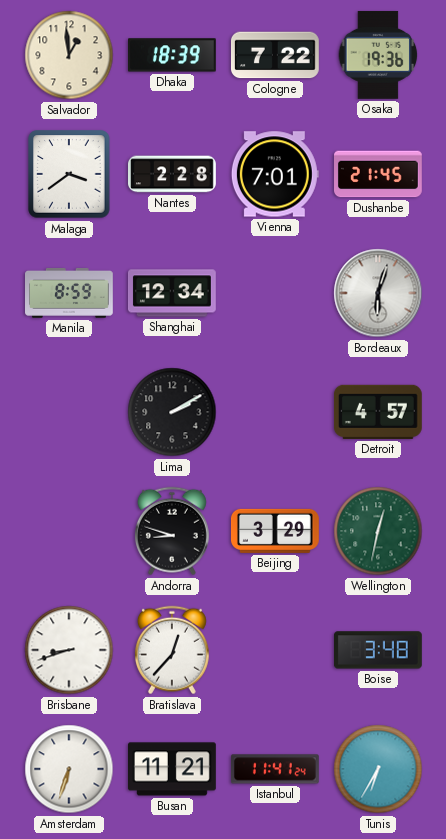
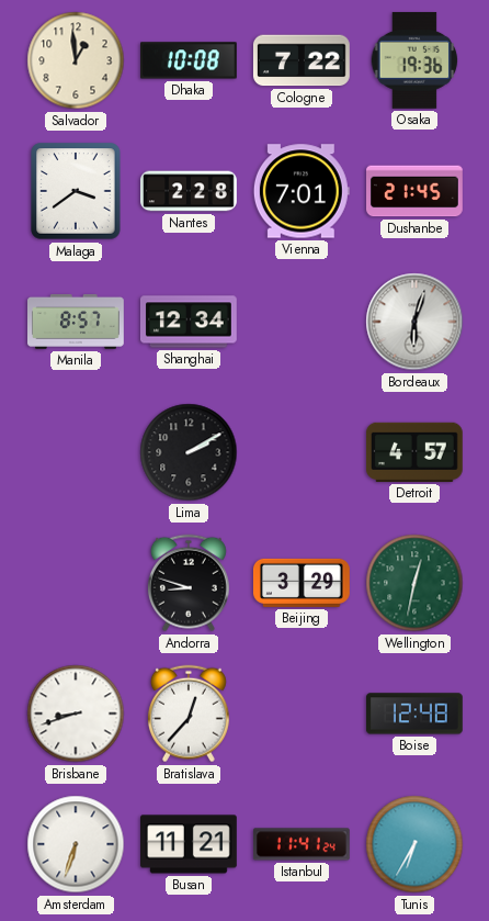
Dhaka: 18:39 -> 10:08 (190, 60)
Manila: 8:59 -> 8:57 (77, 322)
Boise: 3:48 -> 12:48 (414, 714)
